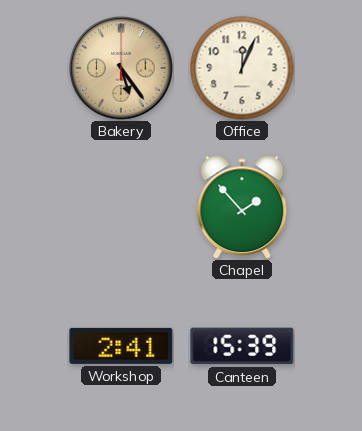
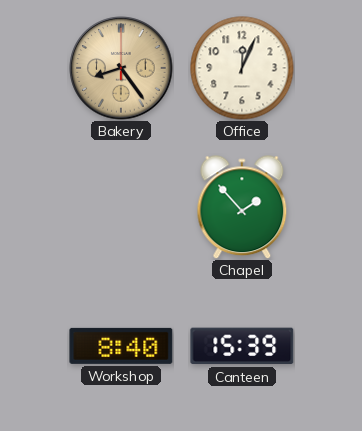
Bakery: 5:24 -> 8:24 (121, 68)
Workshop: 2:41 -> 8:40 (121, 346)
